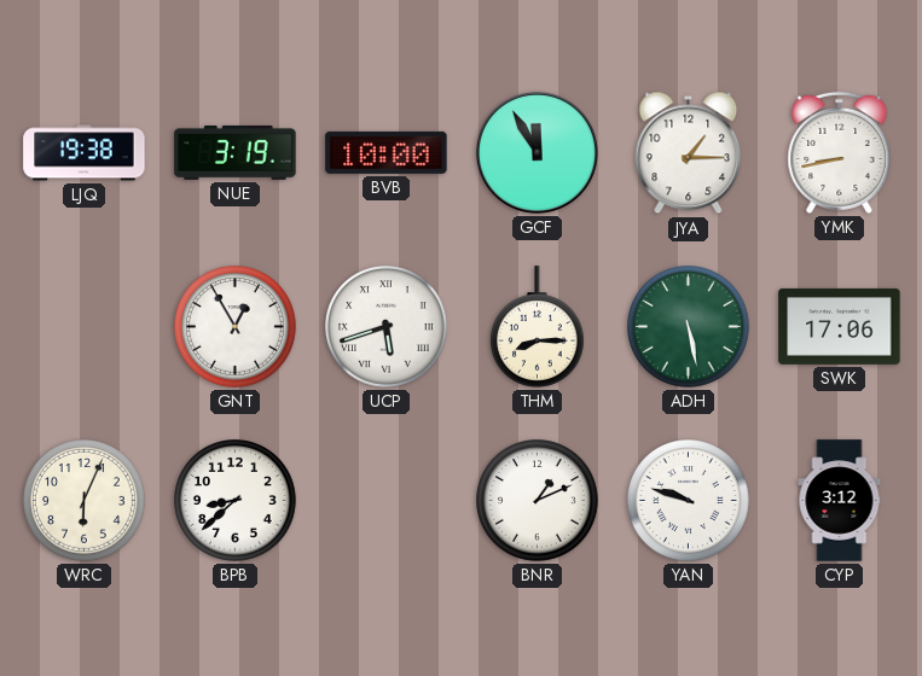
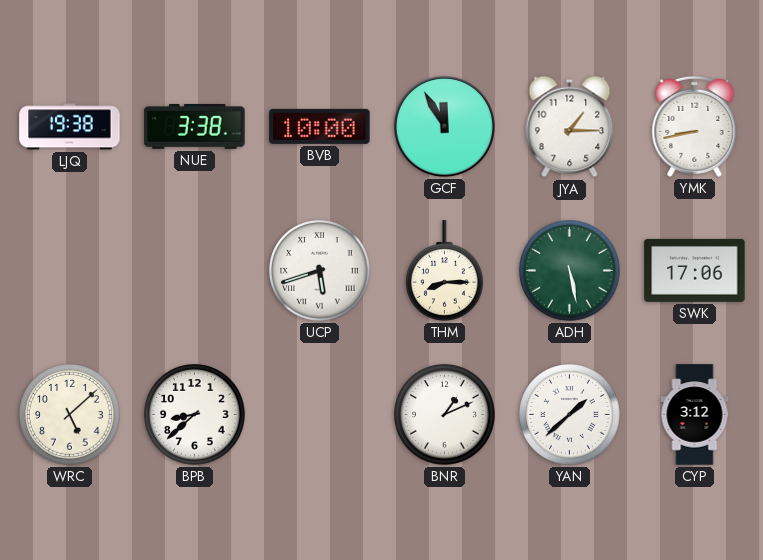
NUE: 3:19 -> 3:38 (195, 127)
GNT: 12:55 -> none (236, 327)
WRC: 6:04 -> 5:08 (70, 415)
YAN: 9:48 -> 1:38 (570, 415)
